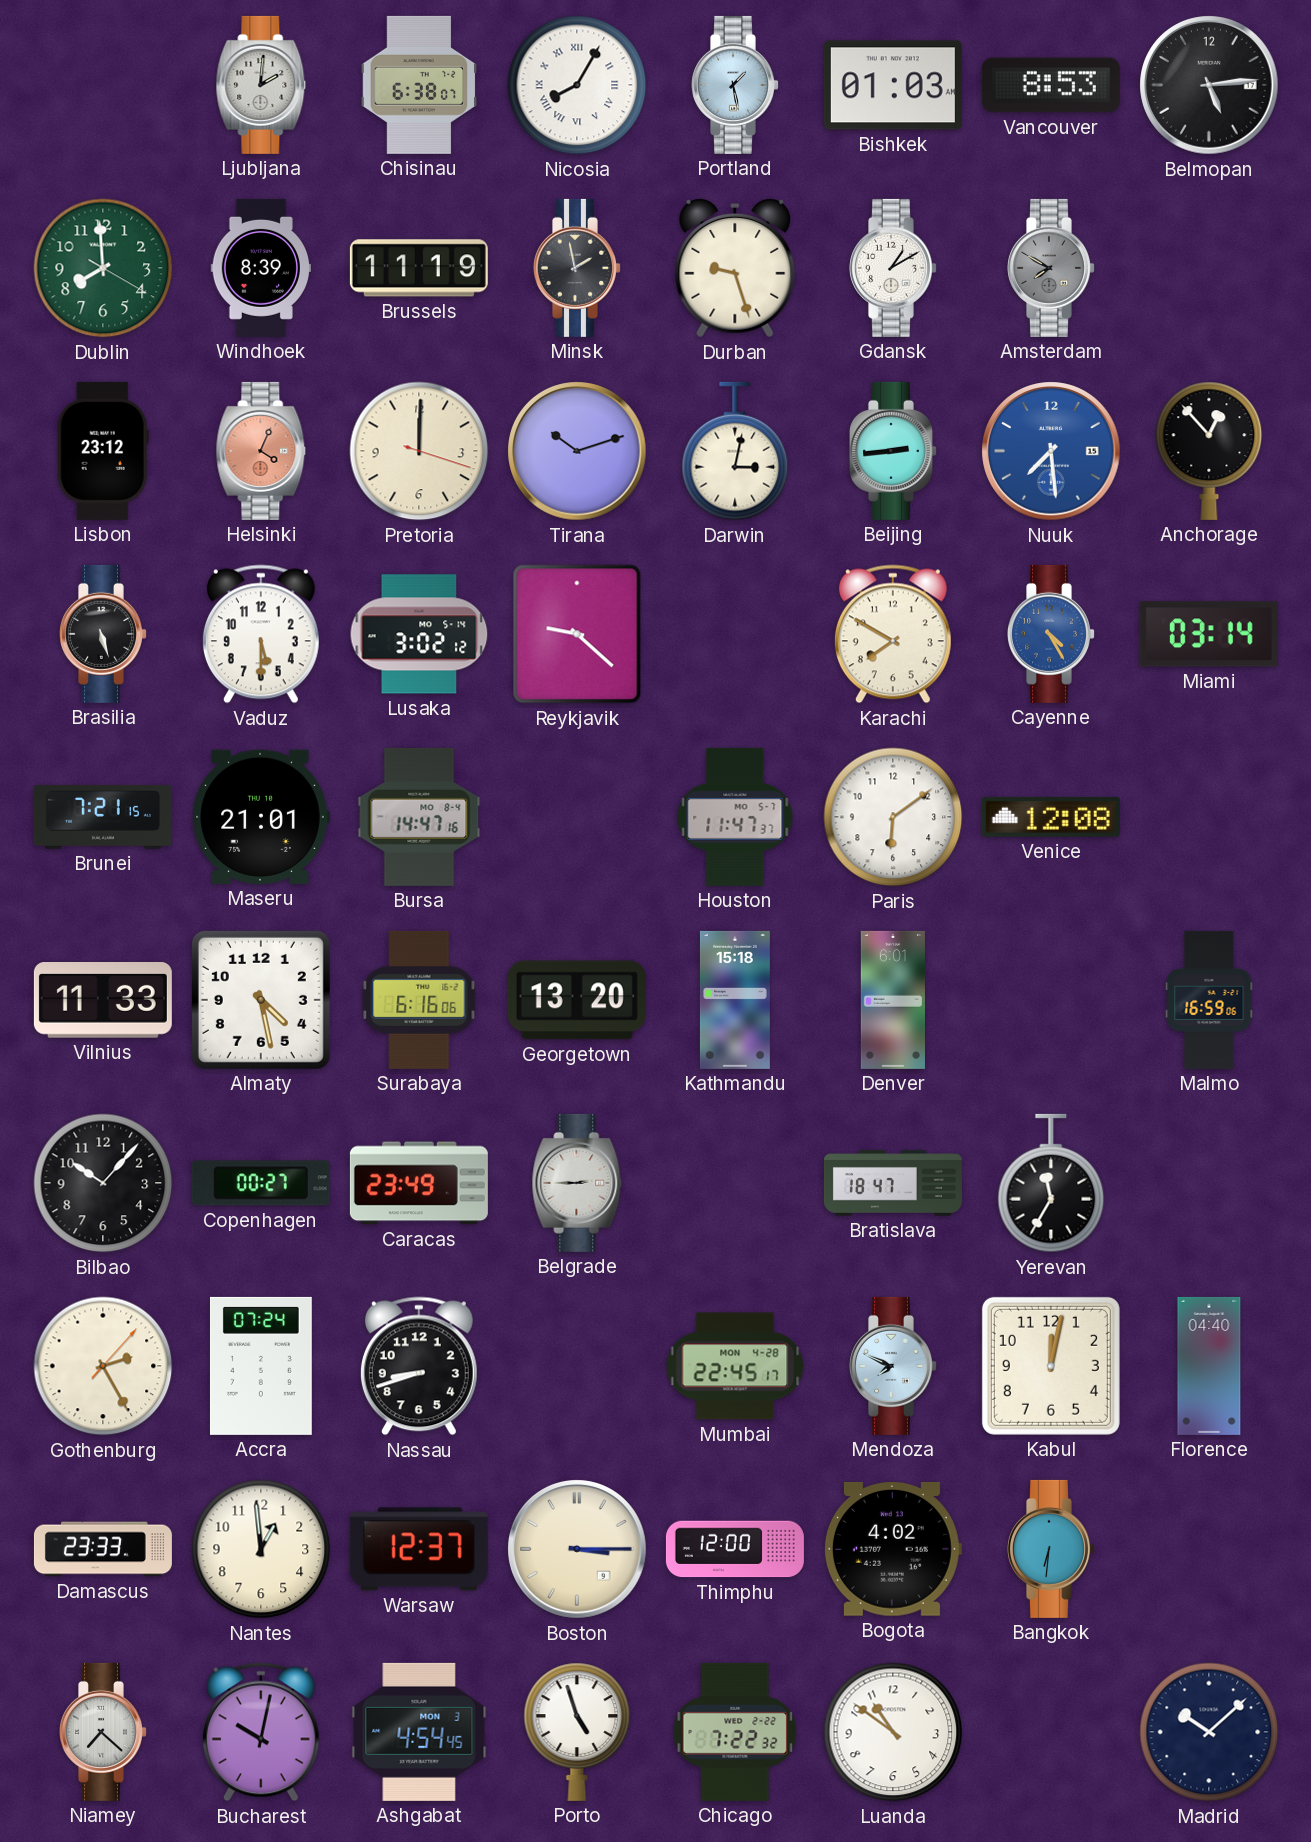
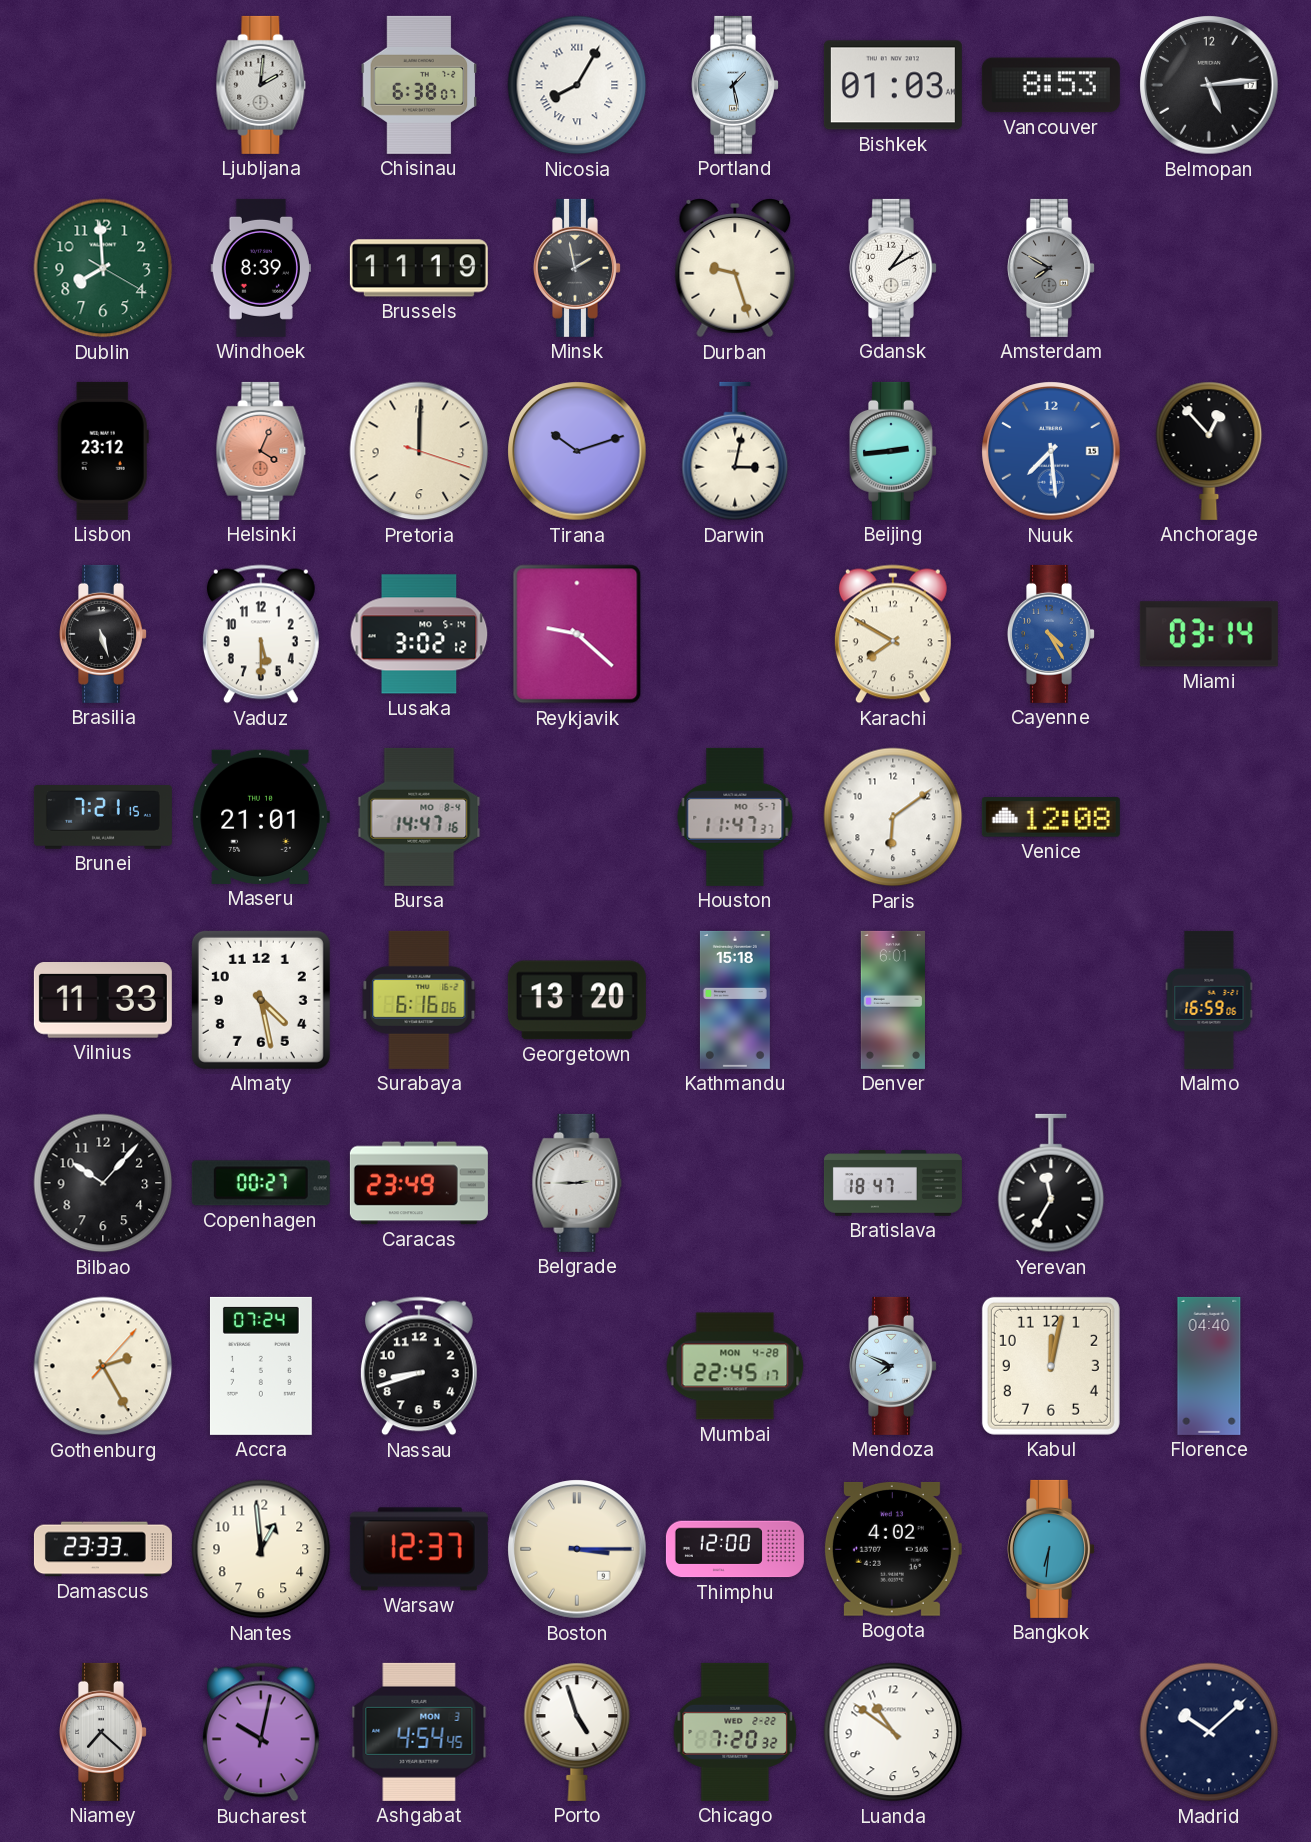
Chicago: 7:22 -> 7:20 (735, 1732)
